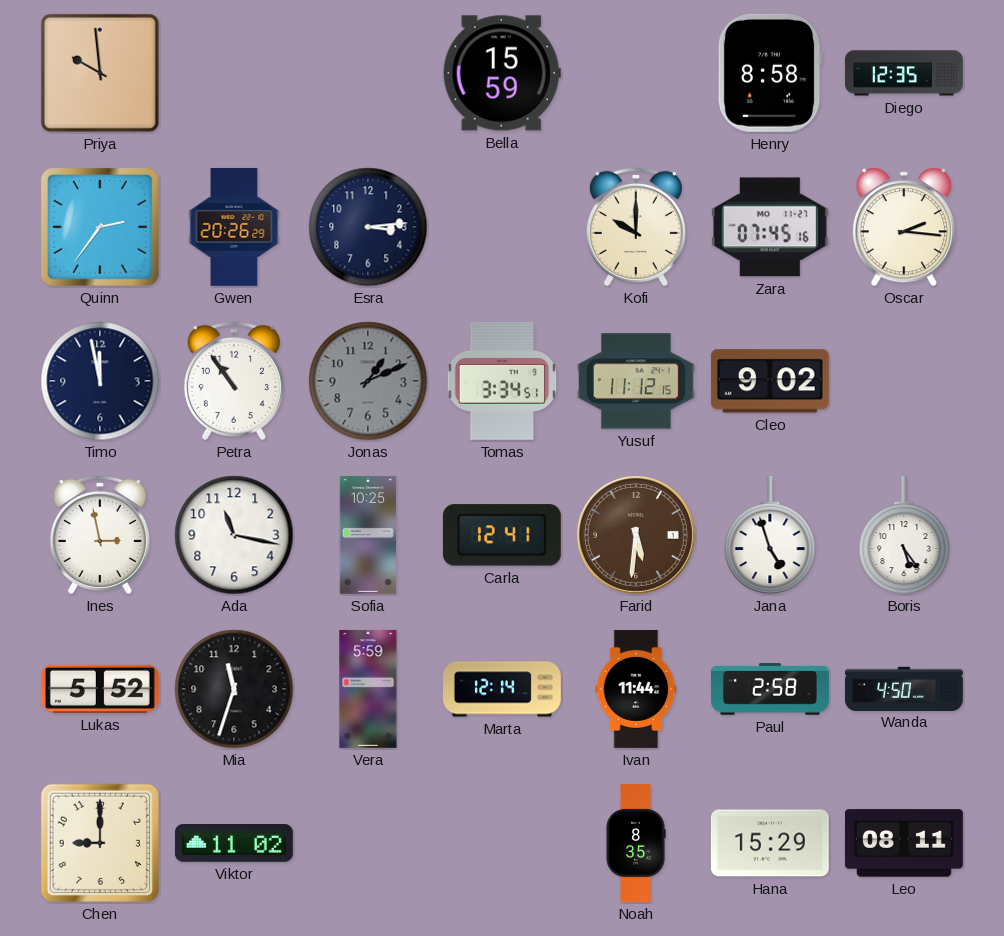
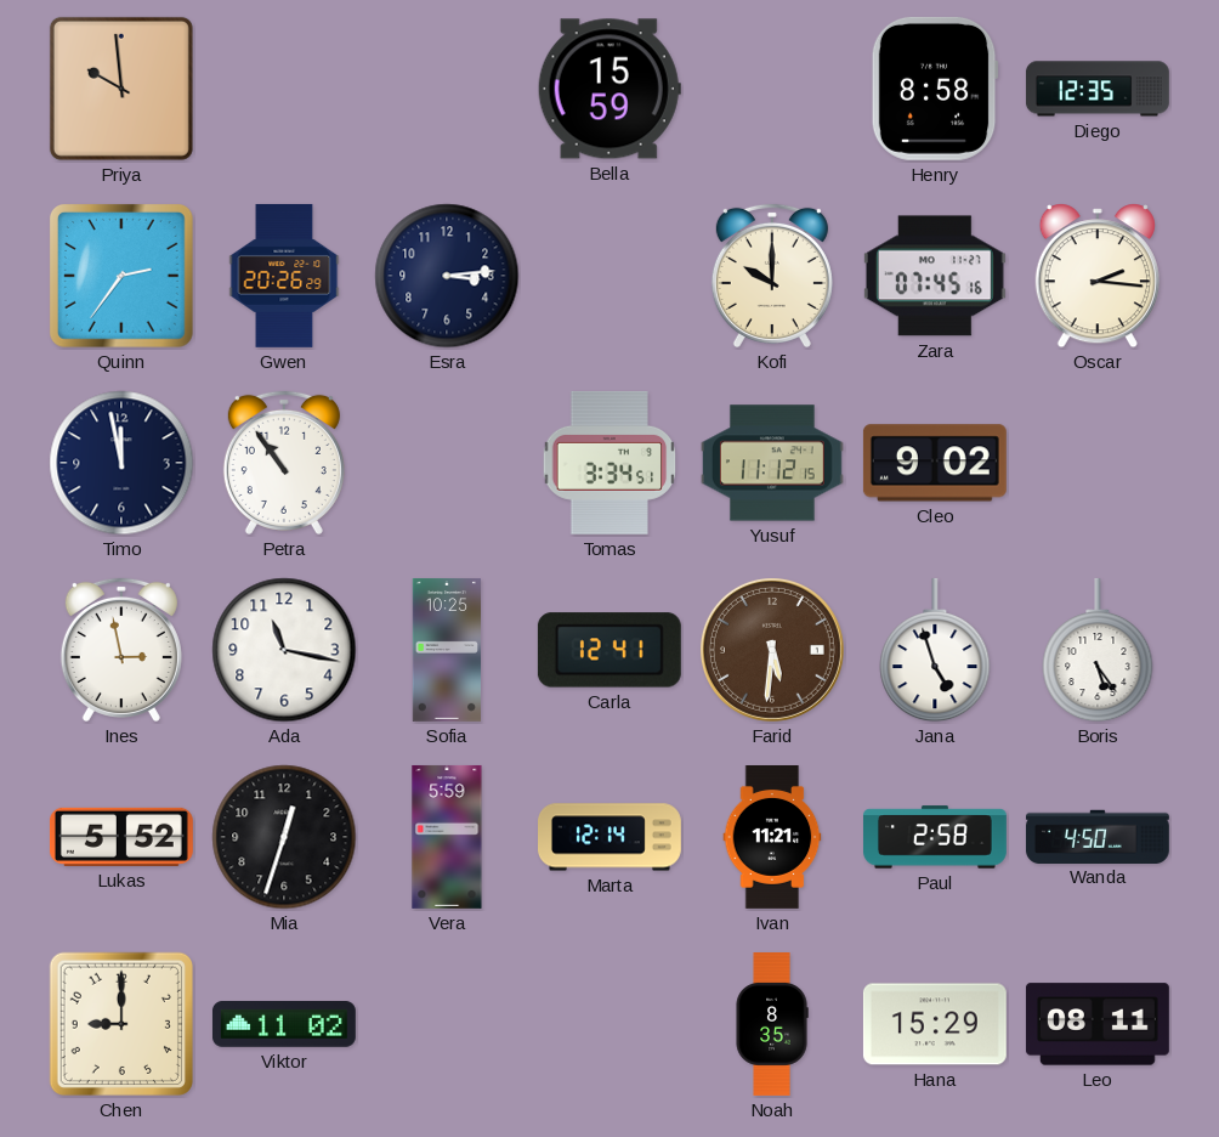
Jonas: 1:11 -> none (368, 381)
Mia: 11:33 -> 12:33 (284, 837)
Ivan: 11:44 -> 11:21 (772, 838)
